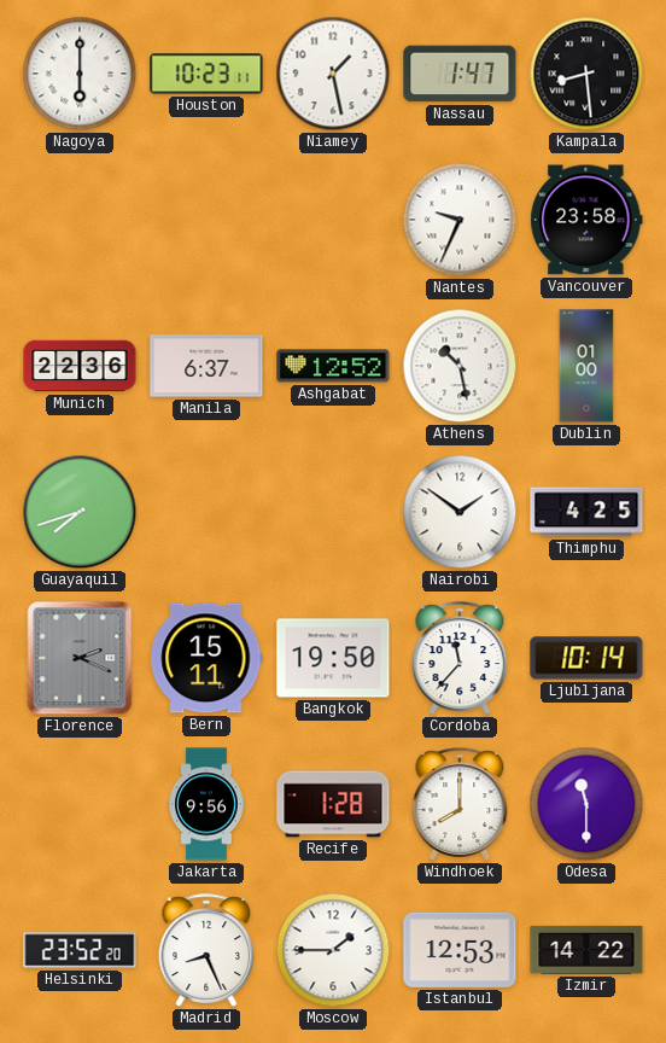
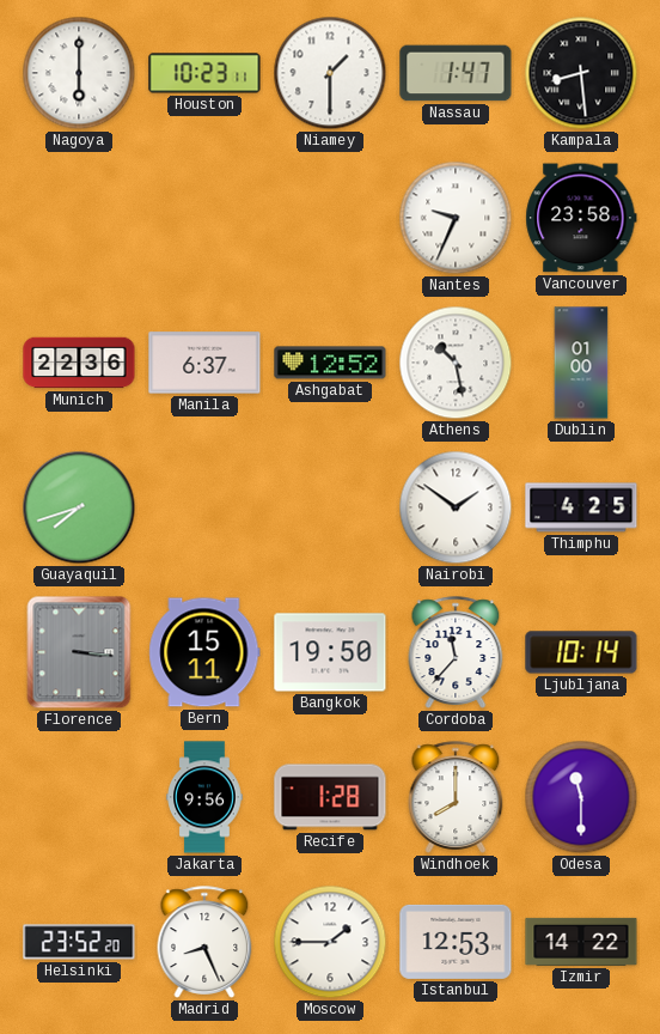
Niamey: 1:28 -> 1:30 (330, 73)
Florence: 2:19 -> 3:16 (79, 652)
